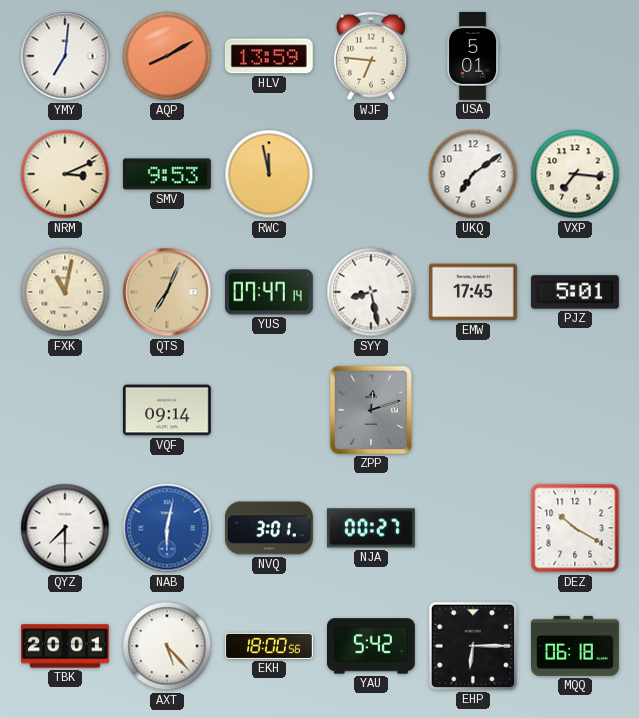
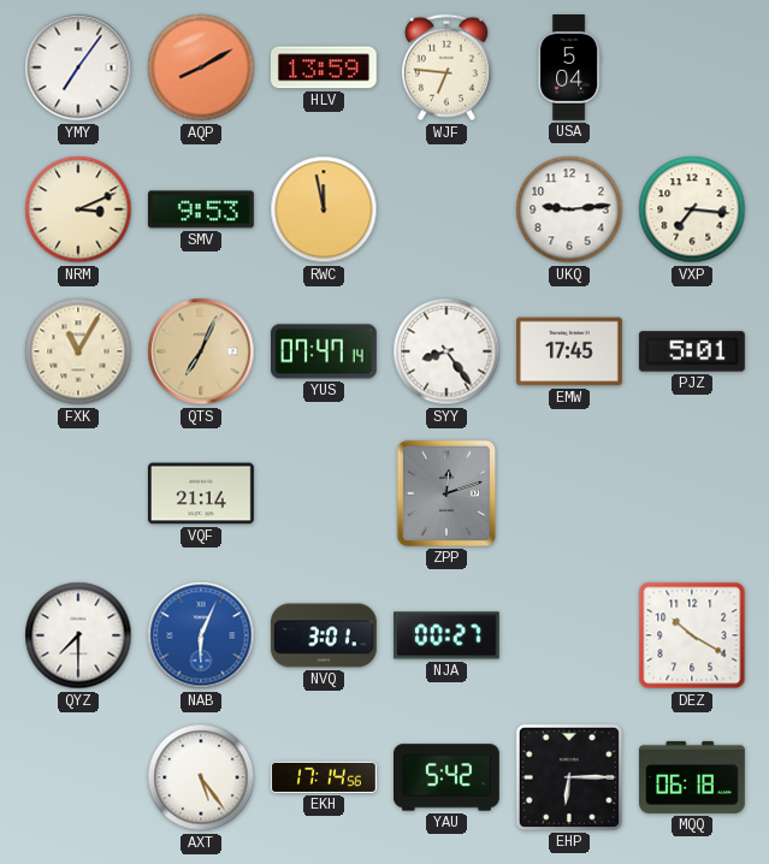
YMY: 7:01 -> 7:06 (78, 67)
USA: 5:01 -> 5:04 (569, 69)
UKQ: 7:09 -> 9:14 (569, 209)
FXK: 11:02 -> 11:05 (78, 351)
SYY: 8:28 -> 8:24 (446, 351)
VQF: 09:14 -> 21:14 (201, 493)
NAB: 6:02 -> 6:04 (201, 635)
TBK: 20:01 -> none (66, 646)
AXT: 5:23 -> 5:24 (201, 777)
EKH: 18:00 -> 17:14 (325, 777)
